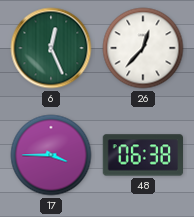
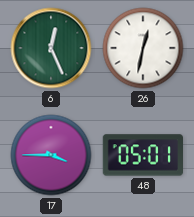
26: 12:37 -> 12:32 (143, 48)
48: 06:38 -> 05:01 (142, 155)
